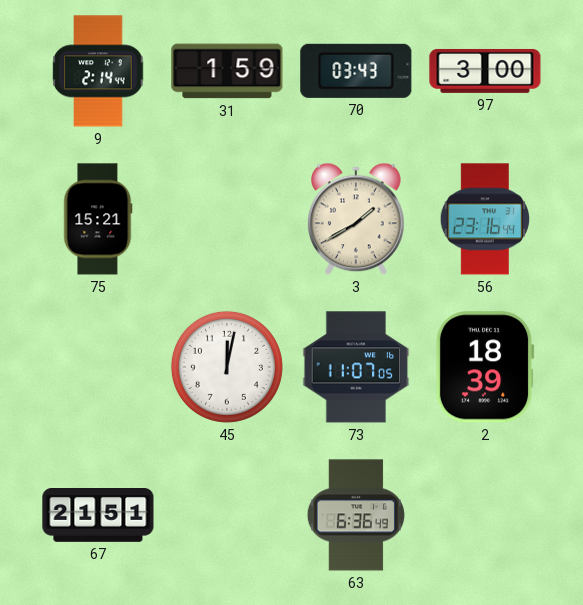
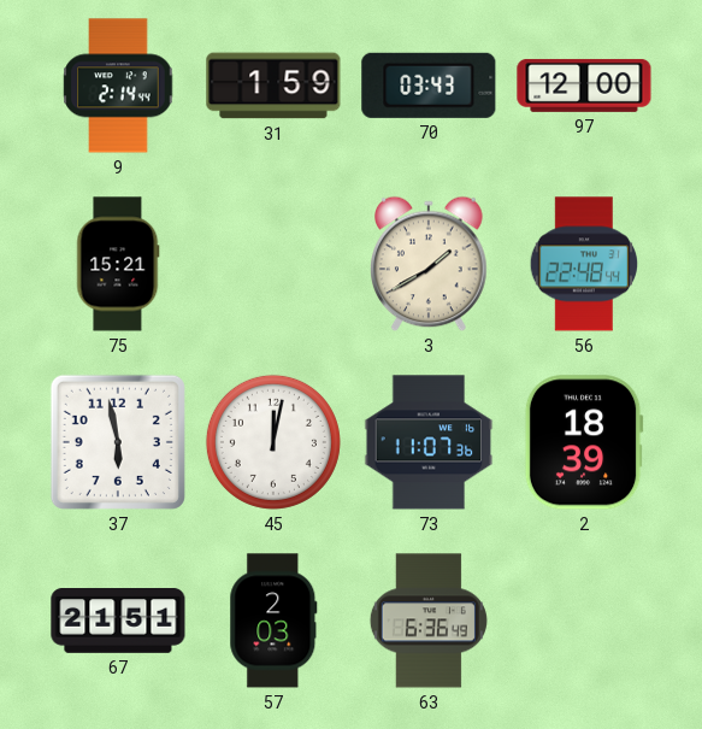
97: 3:00 -> 12:00 (584, 86)
56: 23:16 -> 22:48 (583, 264)
37: none -> 5:58 (118, 442)
73: 11:07:05 -> 11:07:36 (429, 442)
57: none -> 2:03 (273, 621)
